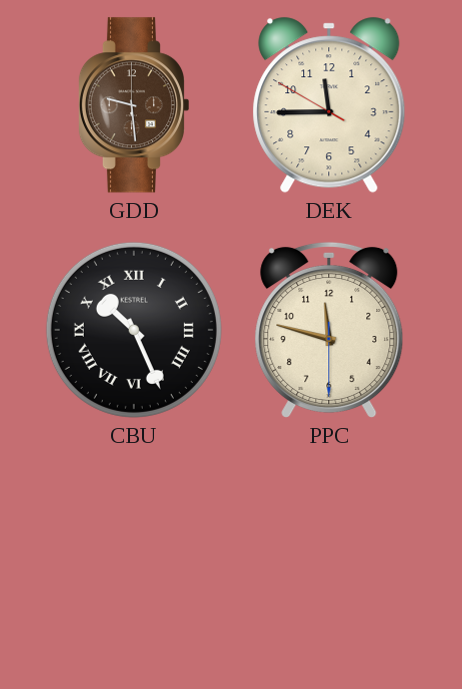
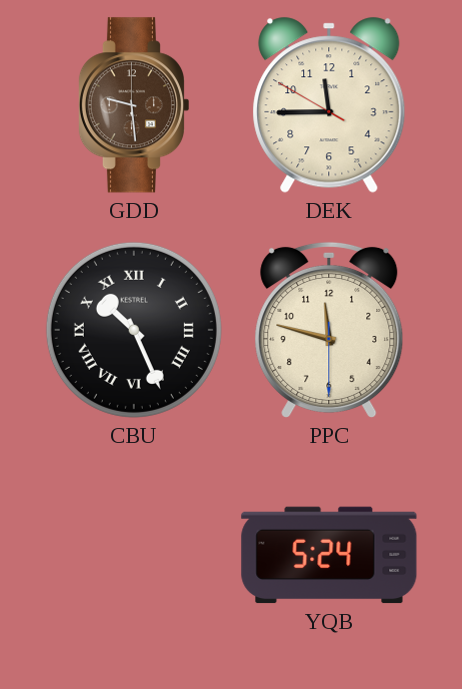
YQB: none -> 5:24 (329, 555)
